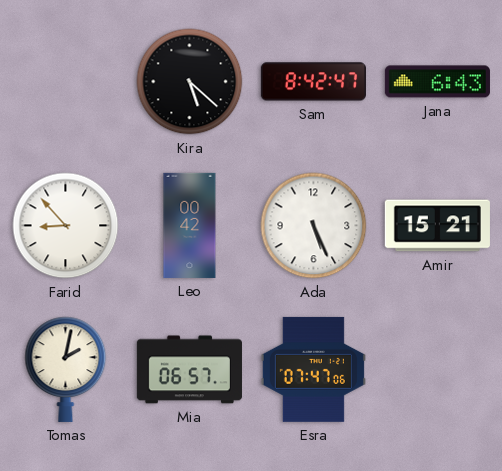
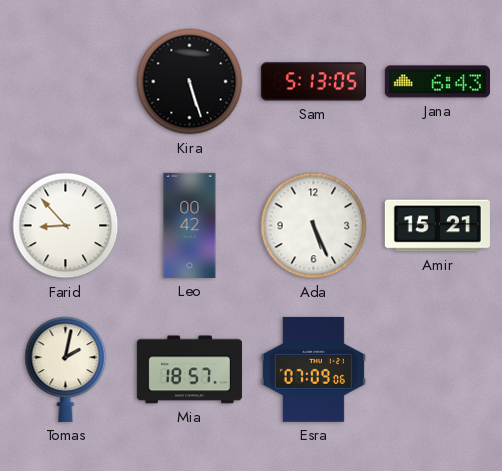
Kira: 5:22 -> 5:27 (190, 82)
Sam: 8:42 -> 5:13 (313, 82)
Mia: 06:57 -> 18:57 (189, 370)
Esra: 07:47 -> 07:09 (313, 369)
